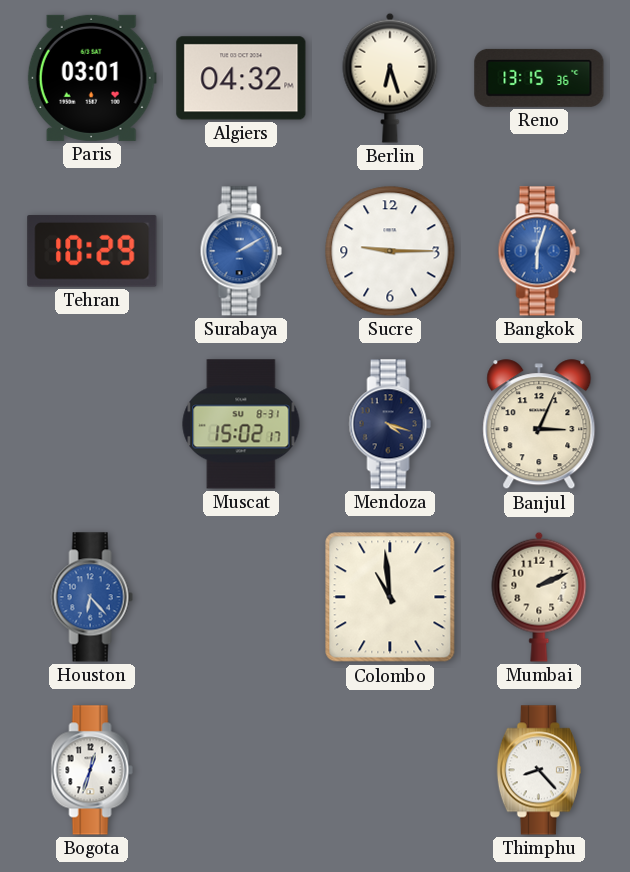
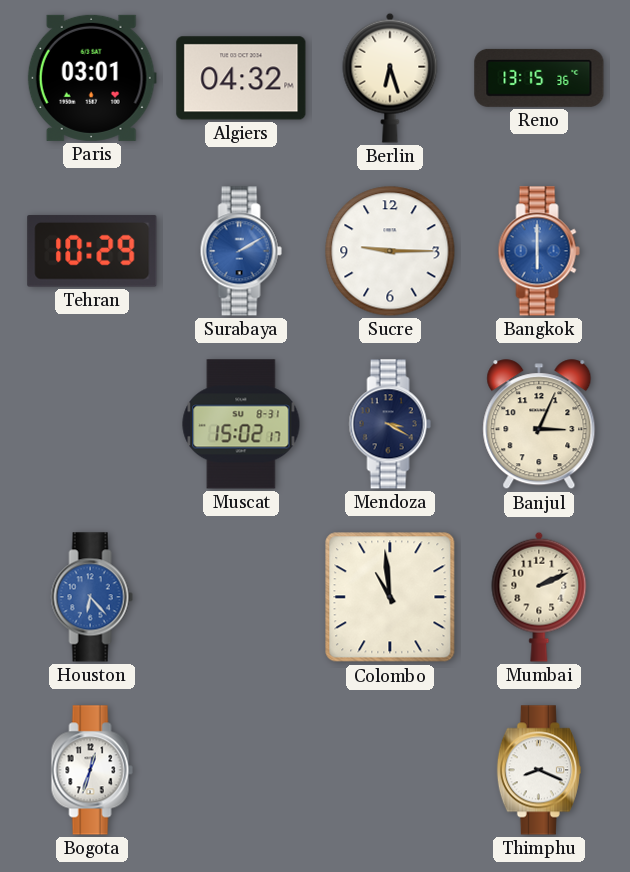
Bangkok: 6:03 -> 6:00 (539, 251)
Mendoza: 4:18 -> 3:20 (390, 424)
Thimphu: 8:23 -> 8:19 (539, 770)
